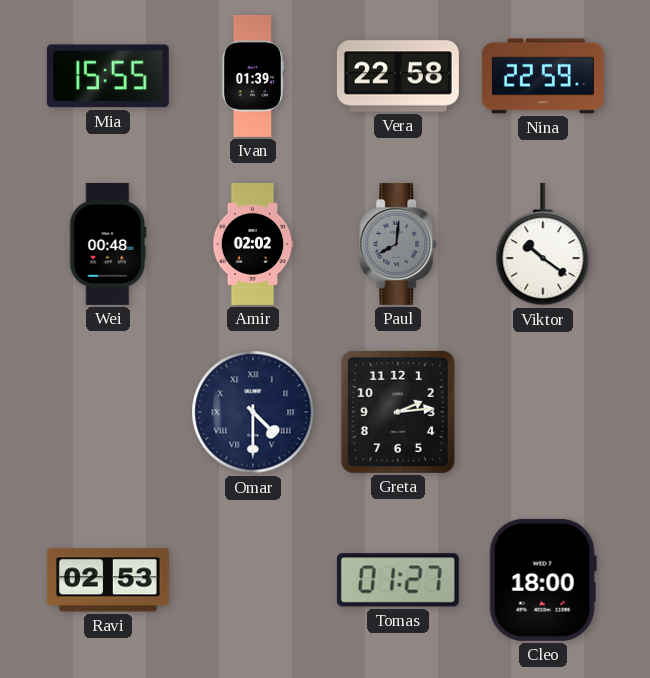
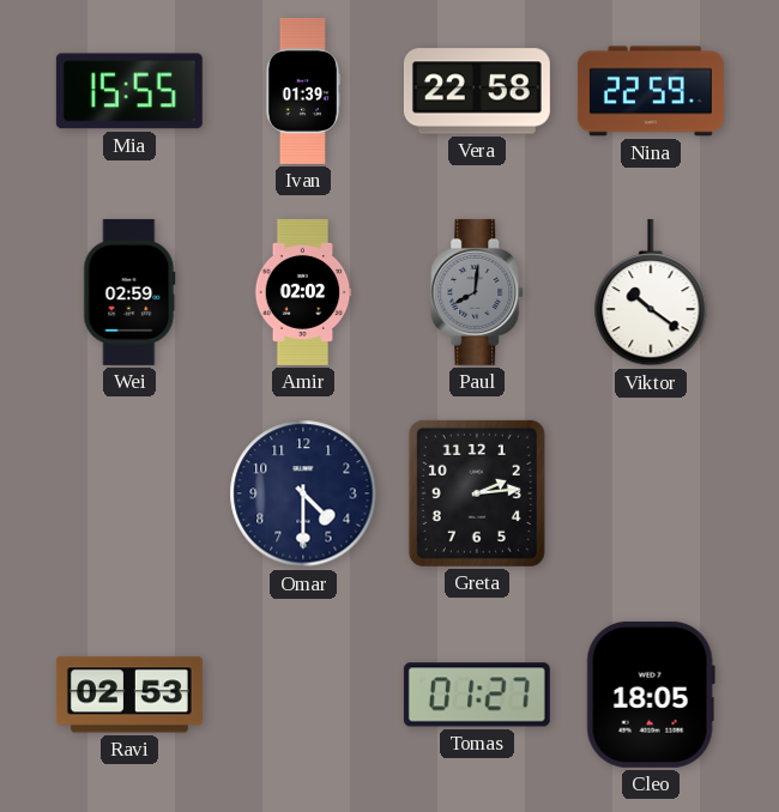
Wei: 00:48 -> 02:59 (129, 292)
Omar numerals: Roman -> Arabic (303, 493)
Cleo: 18:00 -> 18:05 (651, 695)
